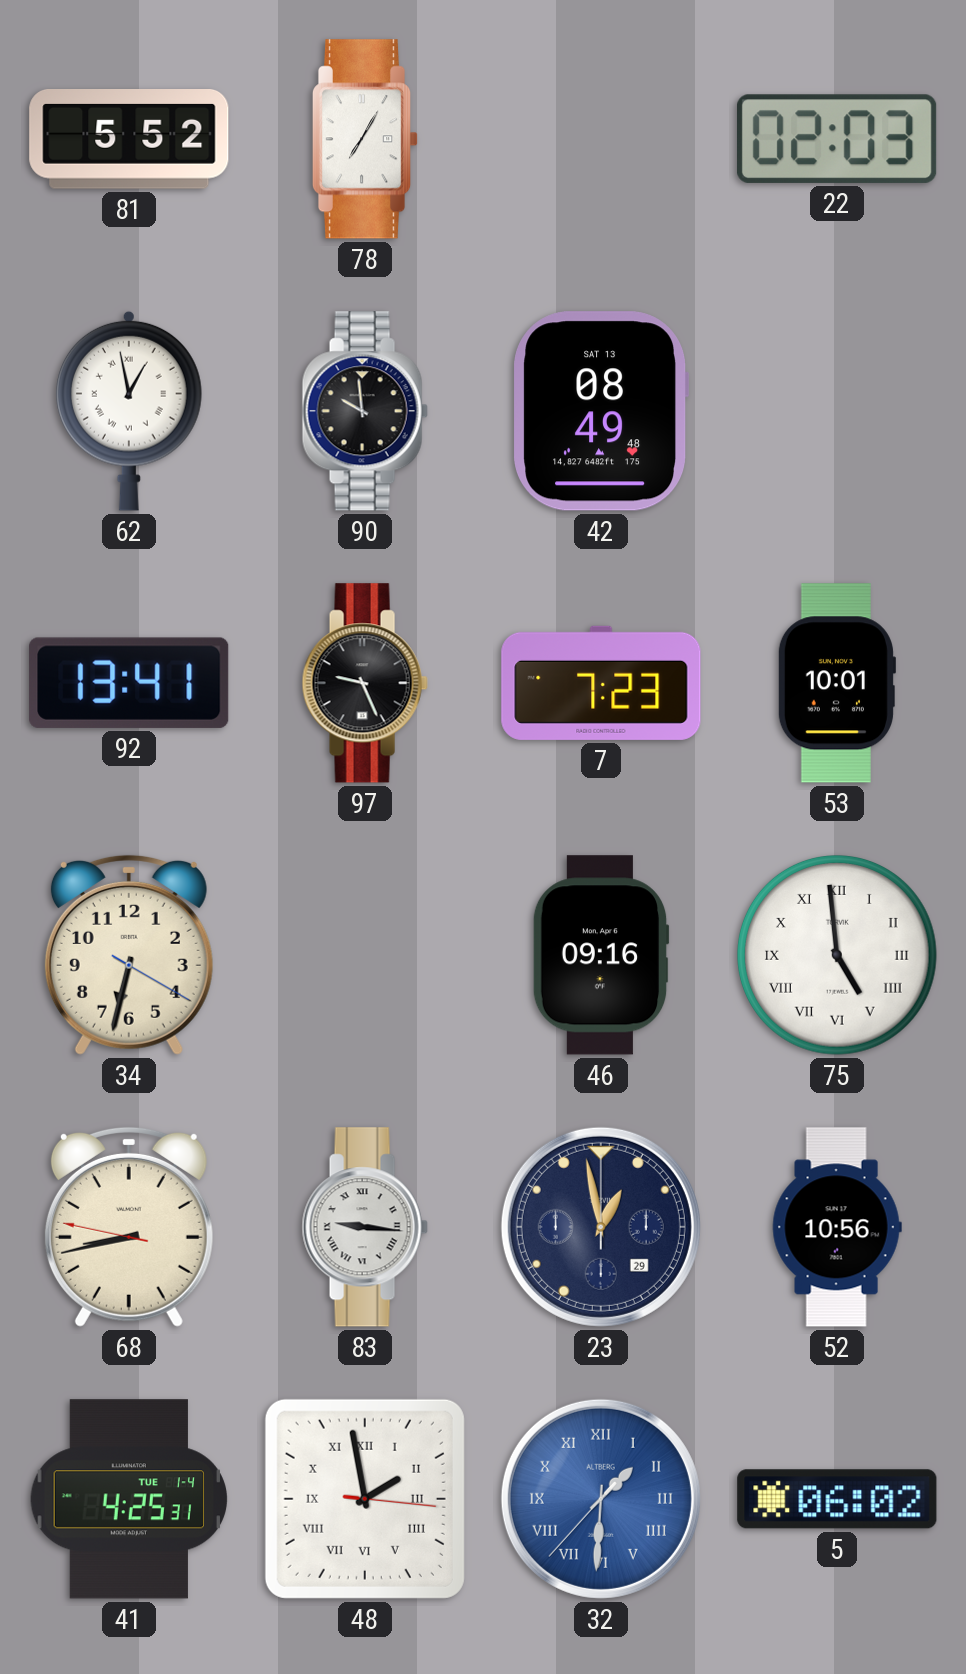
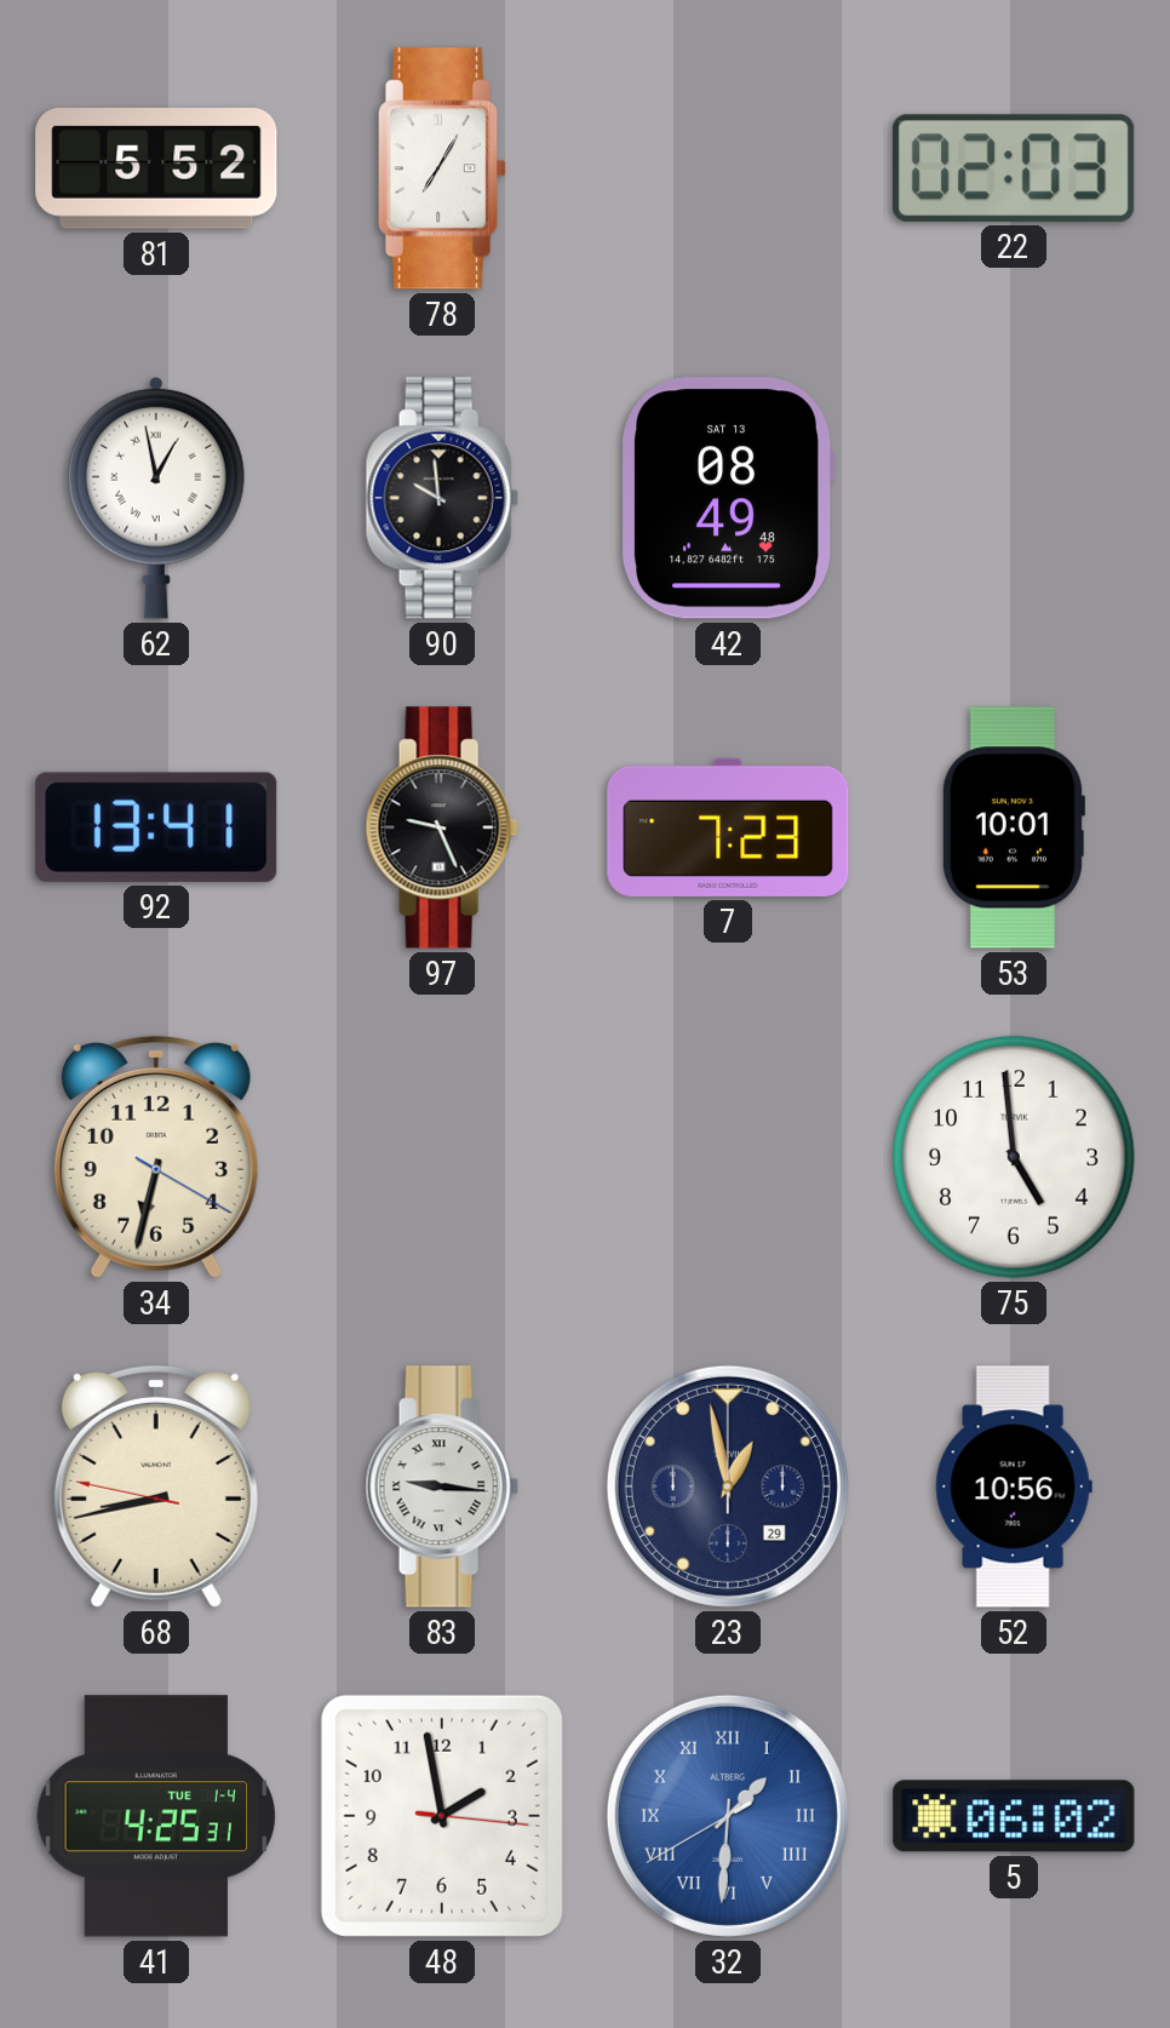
46: 09:16 -> none (601, 955)
75 numerals: Roman -> Arabic (1015, 1158)
48 numerals: Roman -> Arabic (442, 1816)
32: 1:30:37 -> 1:30:40 (728, 1816)
